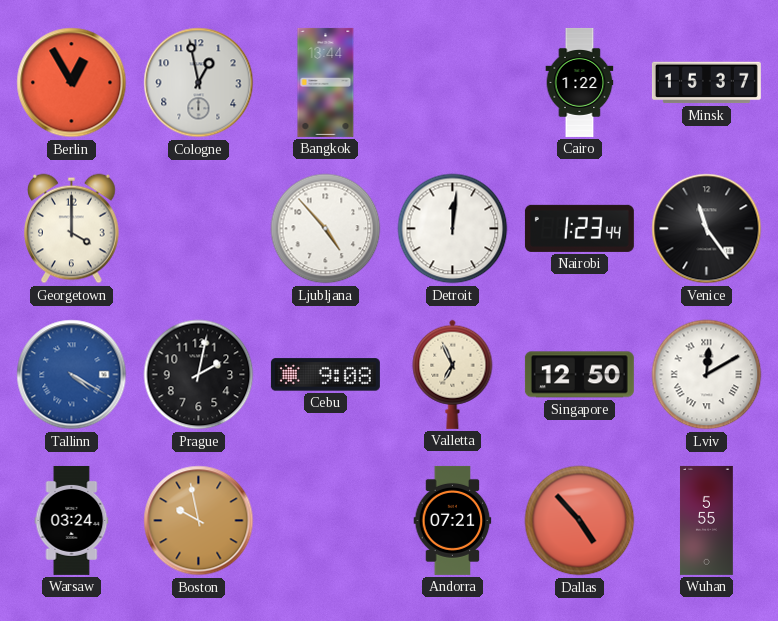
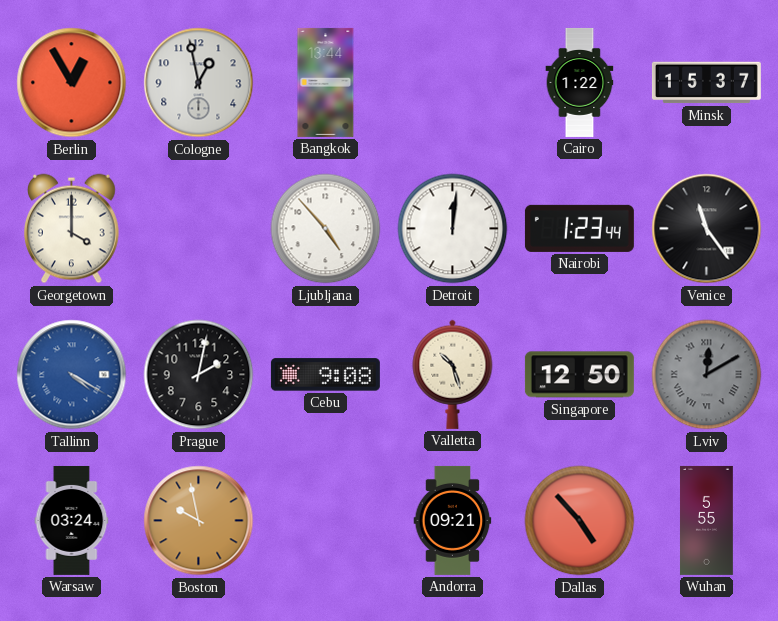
Valletta: 6:56 -> 10:27 (453, 374)
Lviv dial: white -> grey (707, 375)
Andorra: 07:21 -> 09:21 (453, 520)
